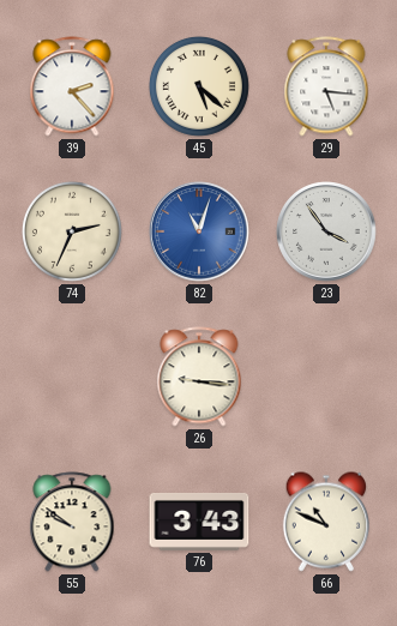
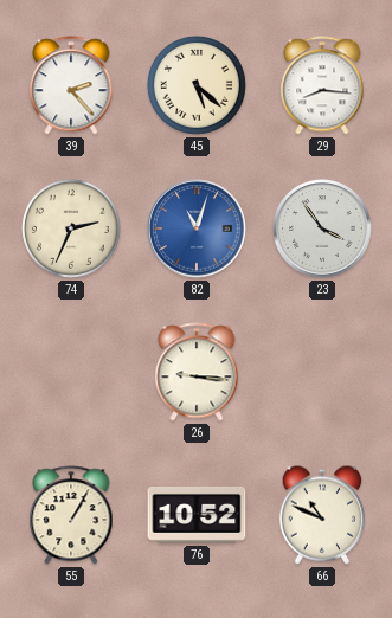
29: 5:16 -> 8:16 (322, 85)
55: 9:51 -> 1:05 (71, 515)
76: 3:43 -> 10:52 (197, 515)
